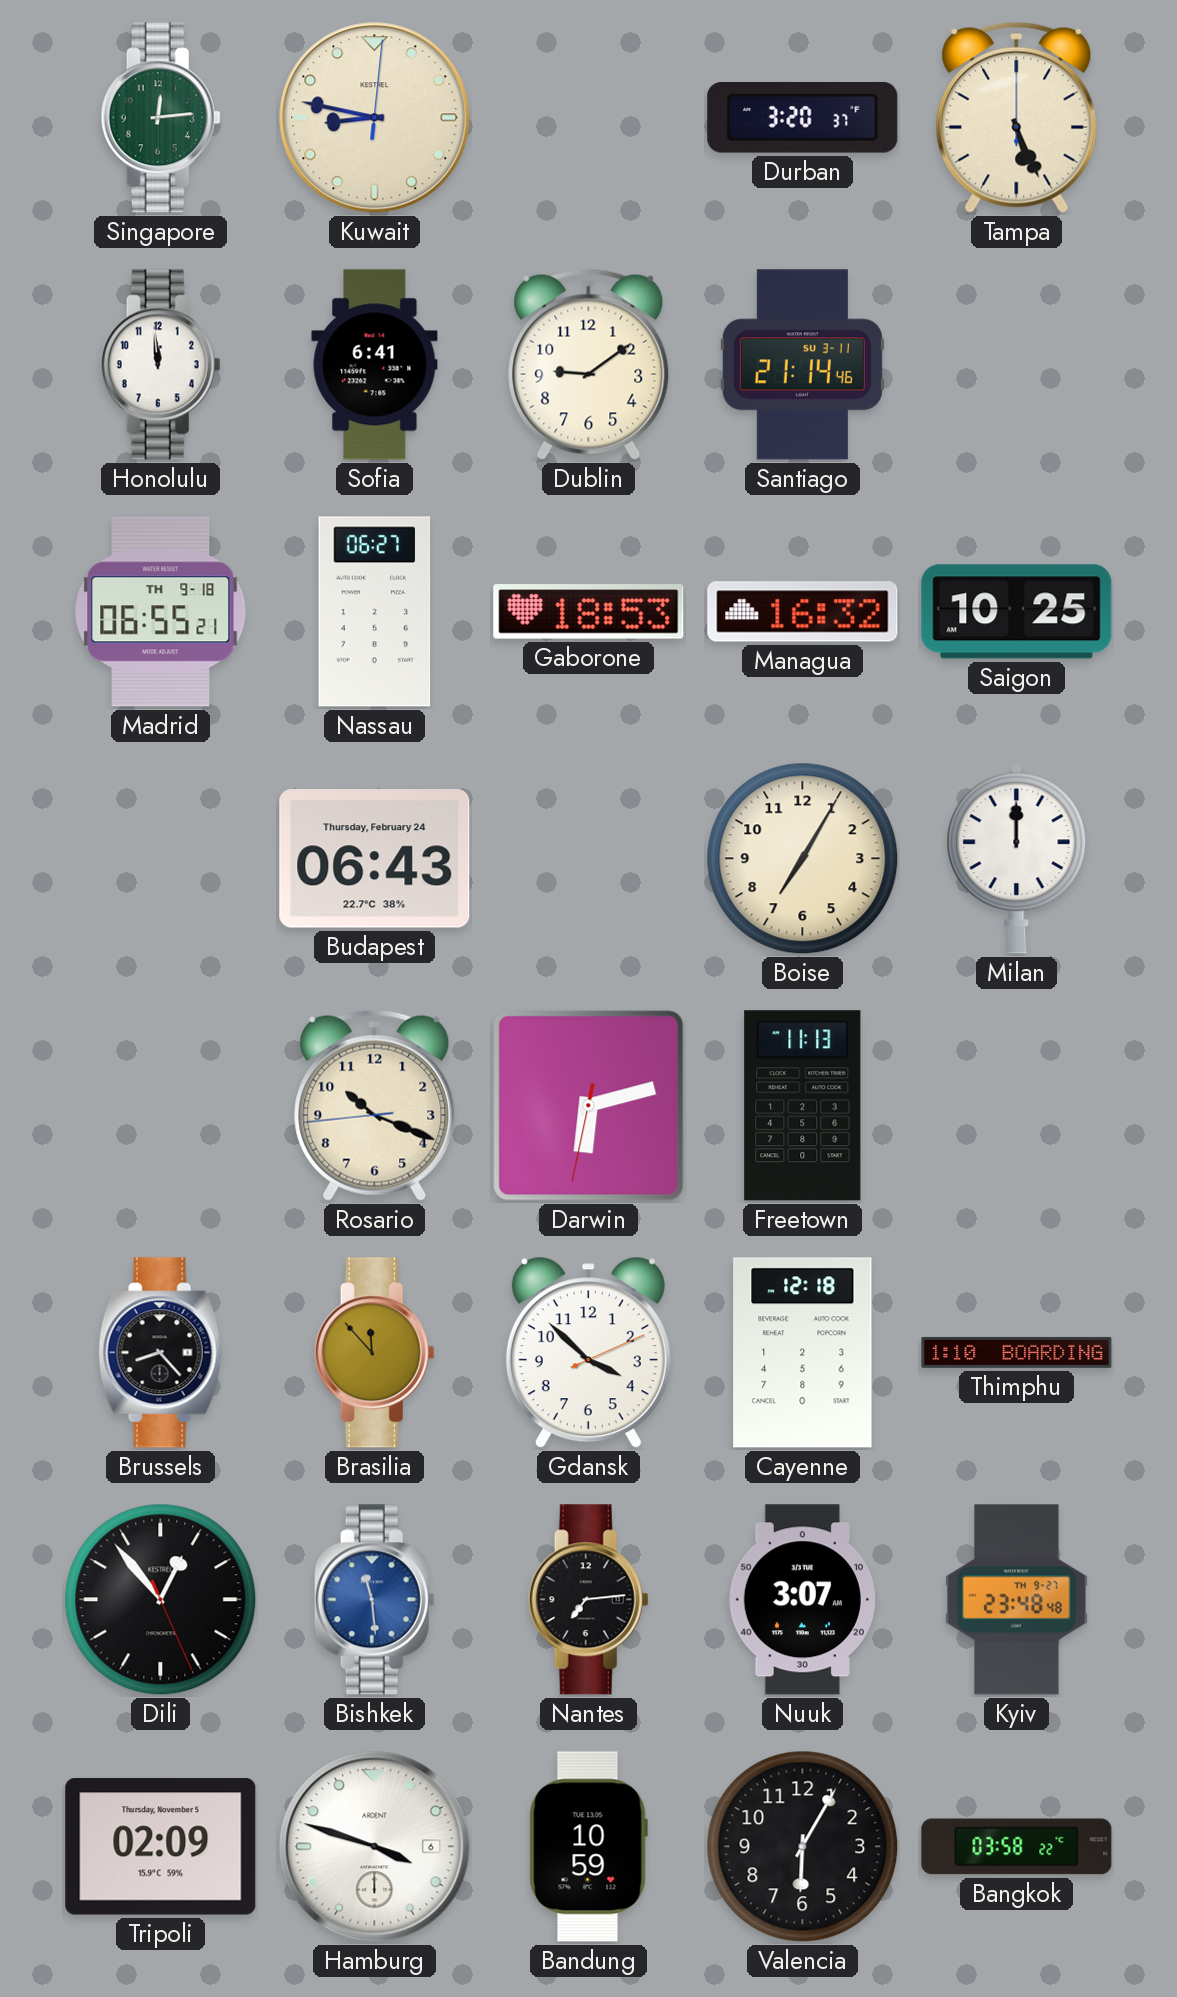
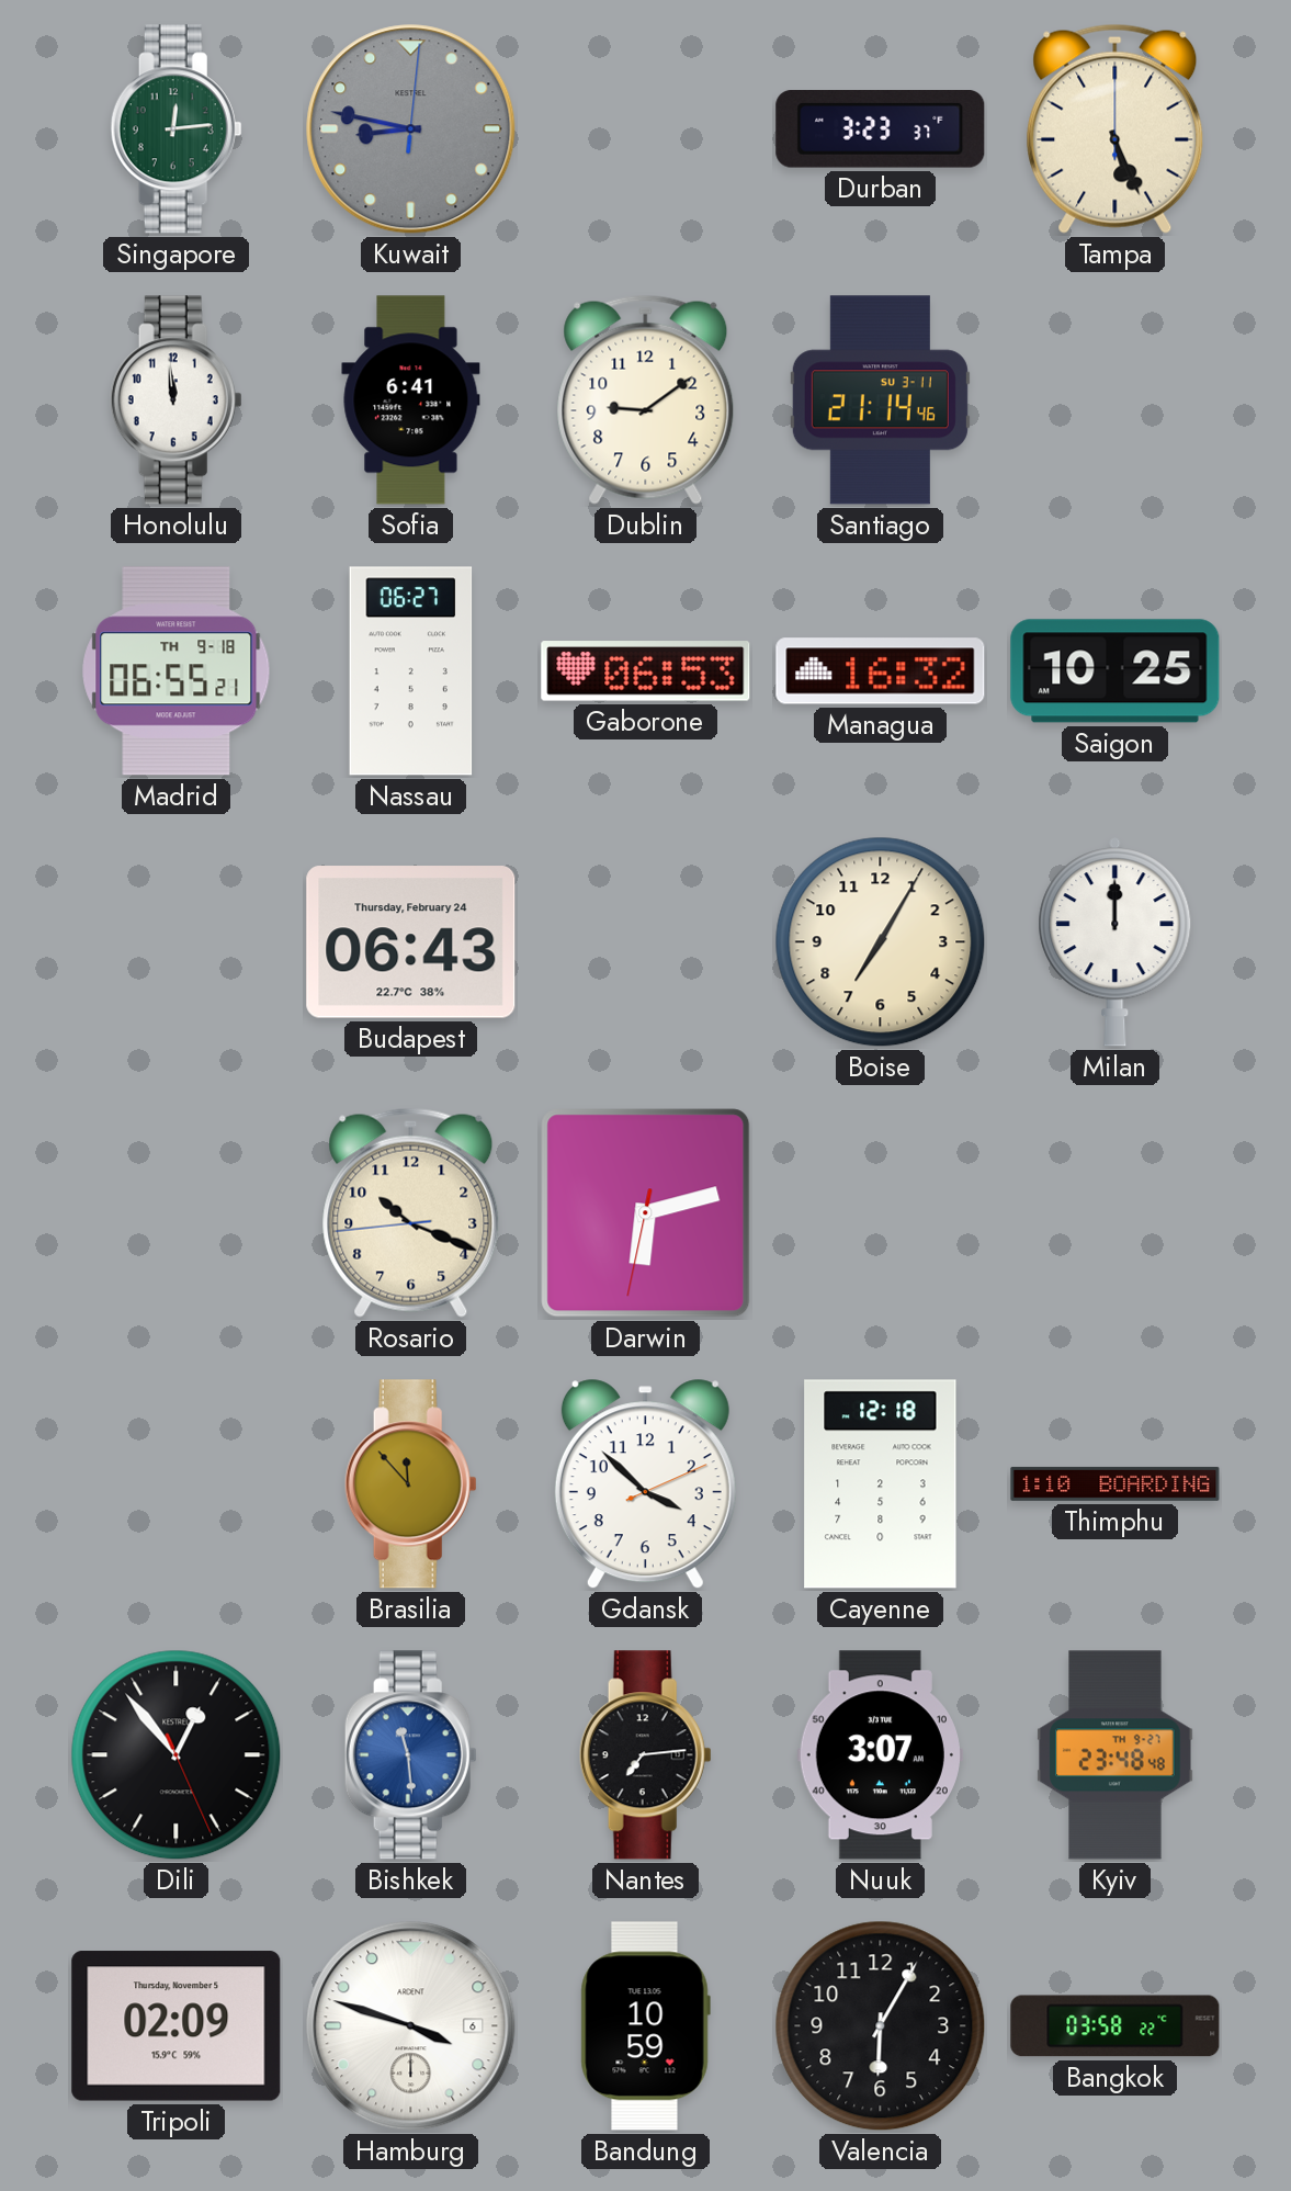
Kuwait dial: cream -> grey (411, 129)
Durban: 3:20 -> 3:23 (881, 129)
Gaborone: 18:53 -> 06:53 (646, 671)
Freetown: 11:13 -> none (803, 1106)
Brussels: 8:23 -> none (161, 1353)
